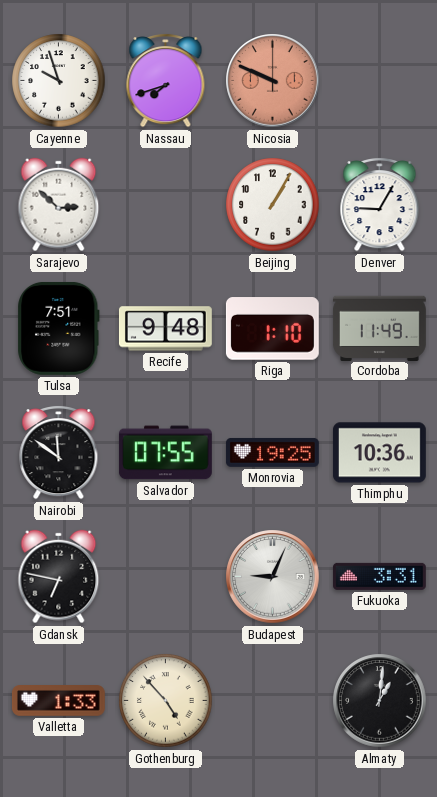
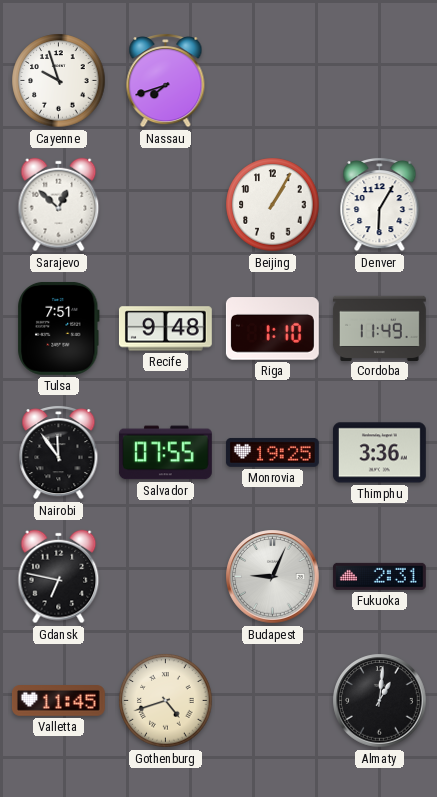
Nicosia: 9:49 -> none (273, 81)
Sarajevo: 2:52 -> 12:52 (59, 205)
Denver: 9:05 -> 6:05 (380, 204)
Nairobi: 11:51 -> 11:54 (59, 452)
Thimphu: 10:36 -> 3:36 (379, 453)
Fukuoka: 3:31 -> 2:31 (379, 576)
Valletta: 1:33 -> 11:45 (58, 701)
Gothenburg: 4:53 -> 4:42 (166, 701)
